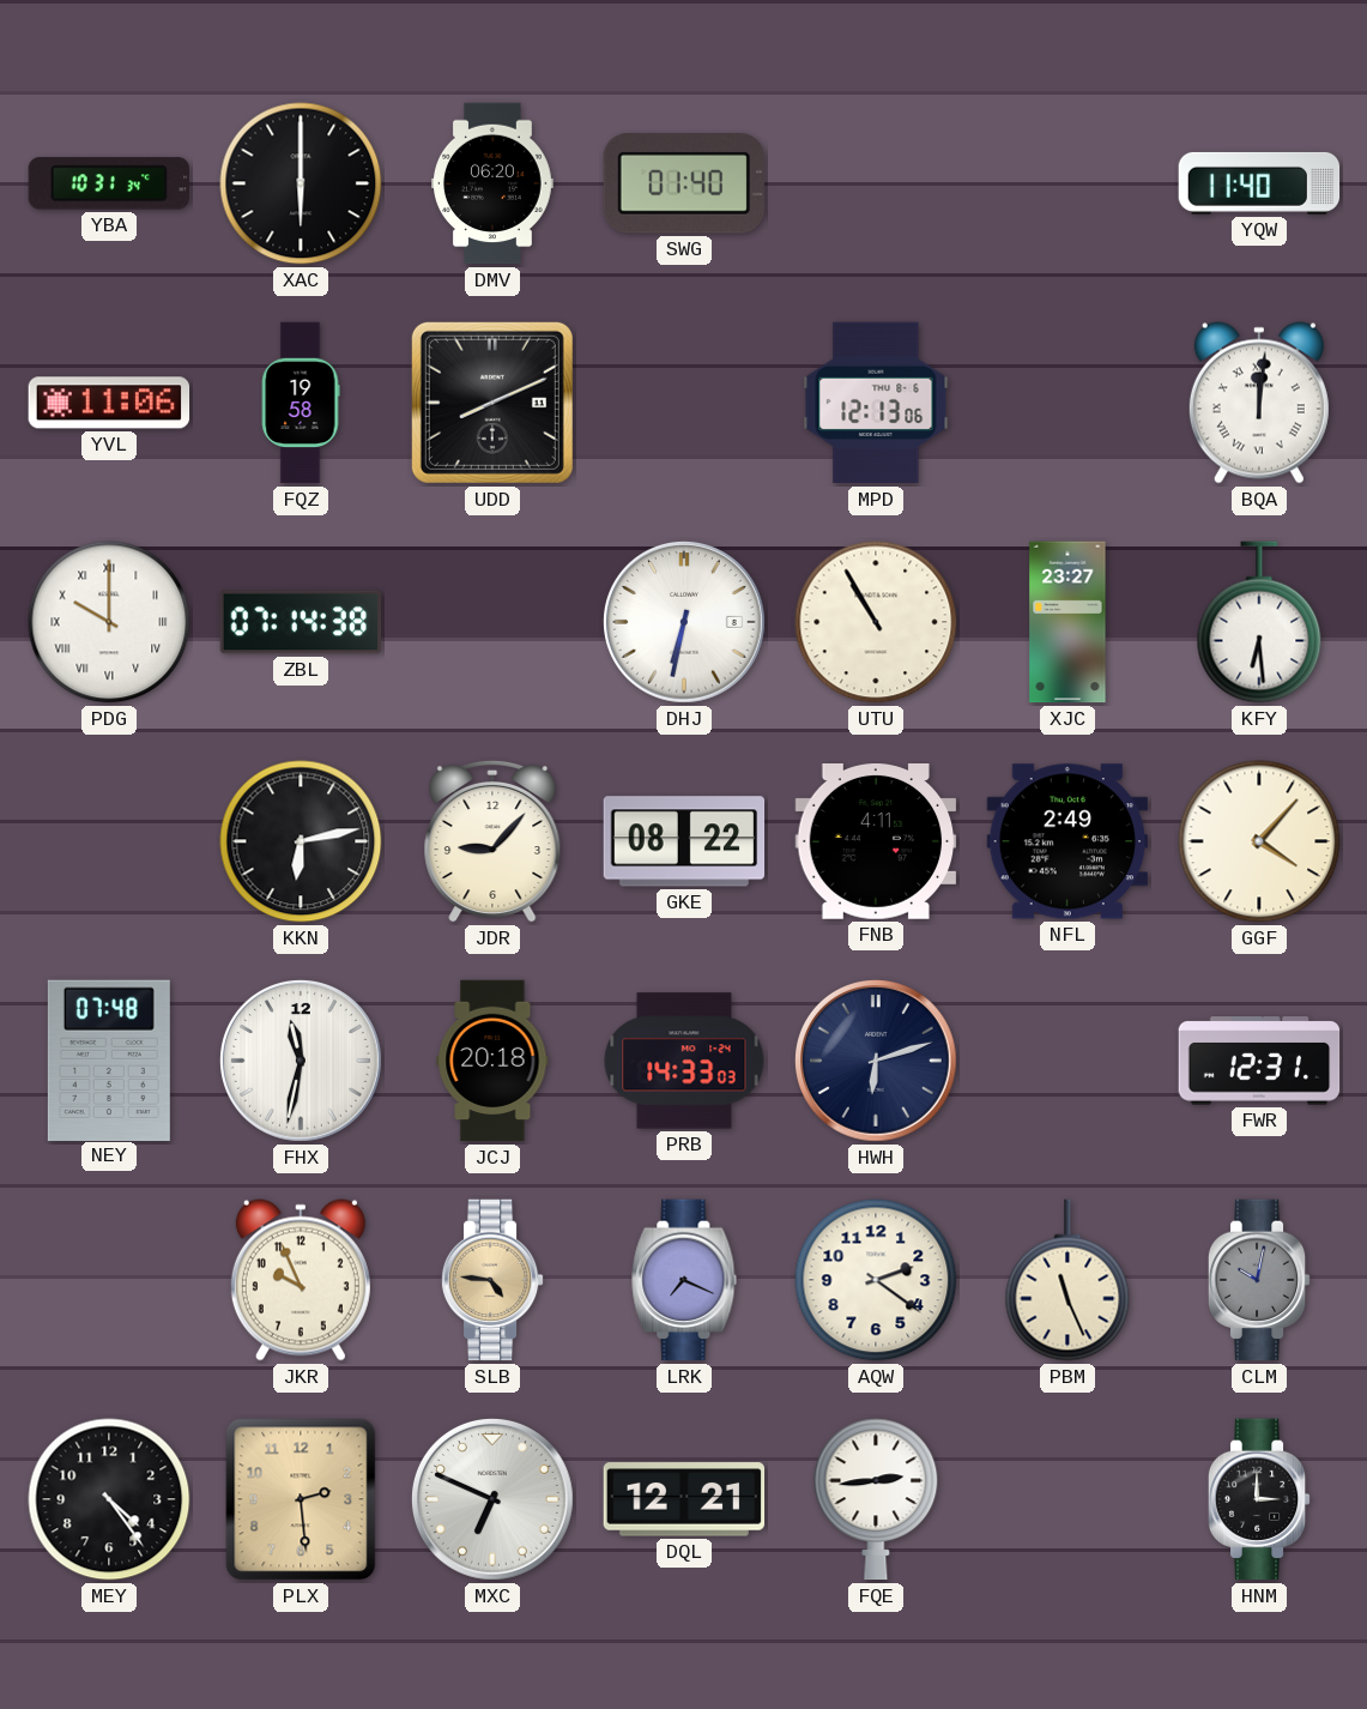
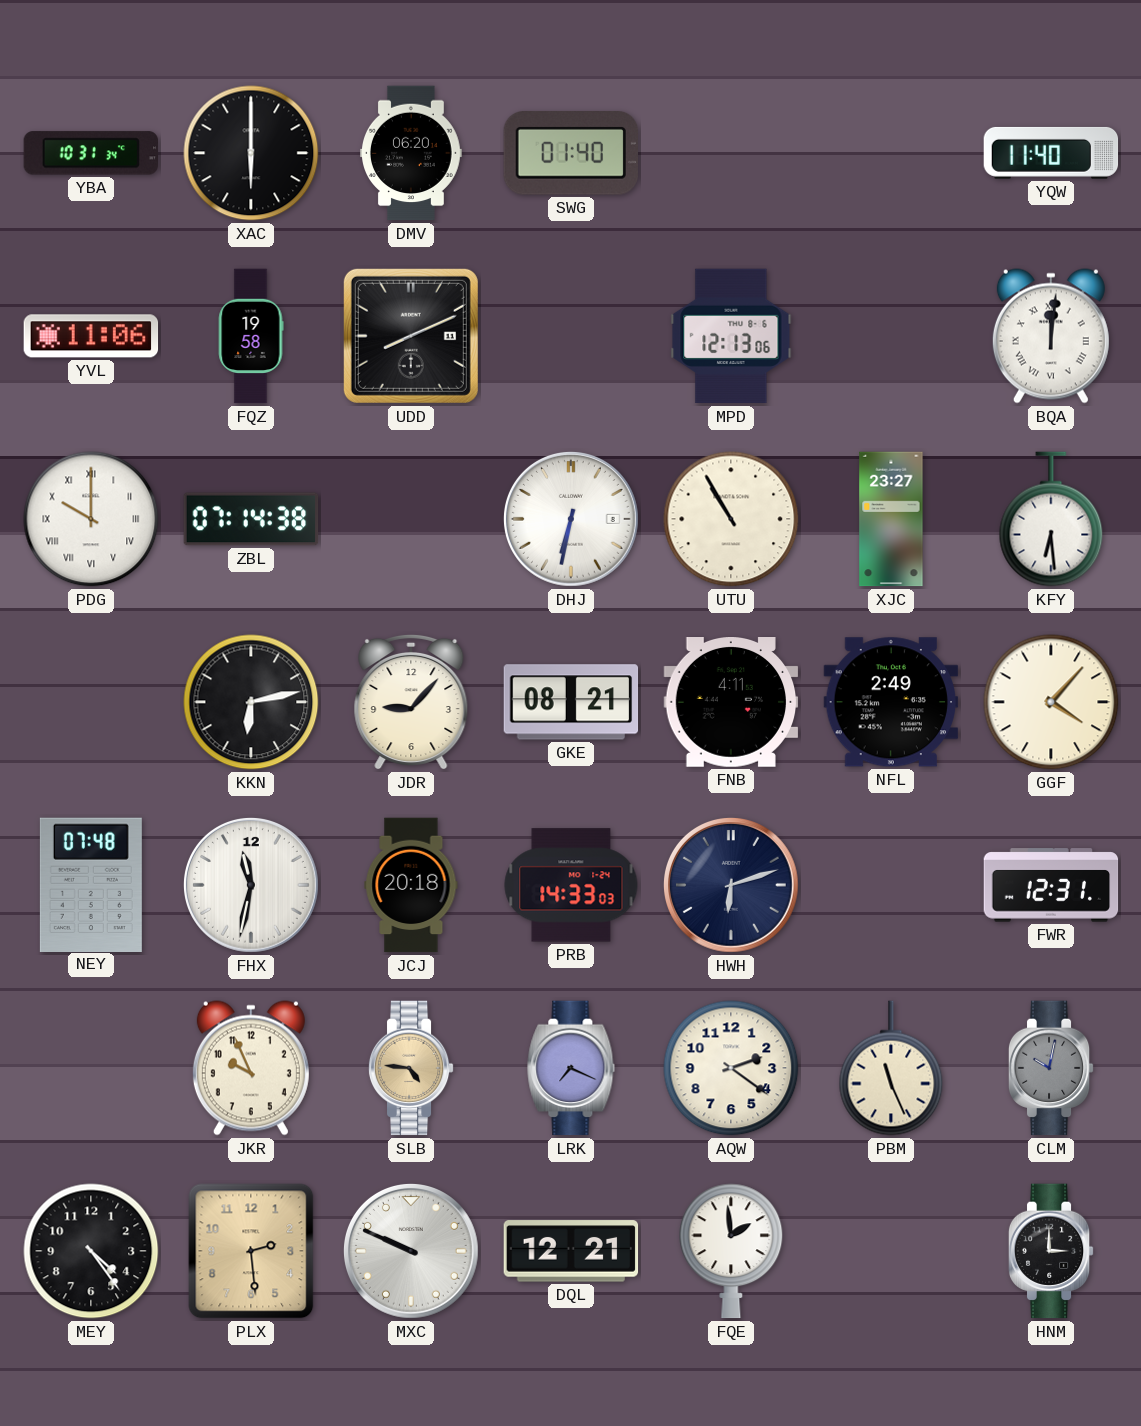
GKE: 08:22 -> 08:21 (571, 702)
MXC: 6:49 -> 9:49 (411, 1251)
FQE: 2:44 -> 1:59 (731, 1251)
